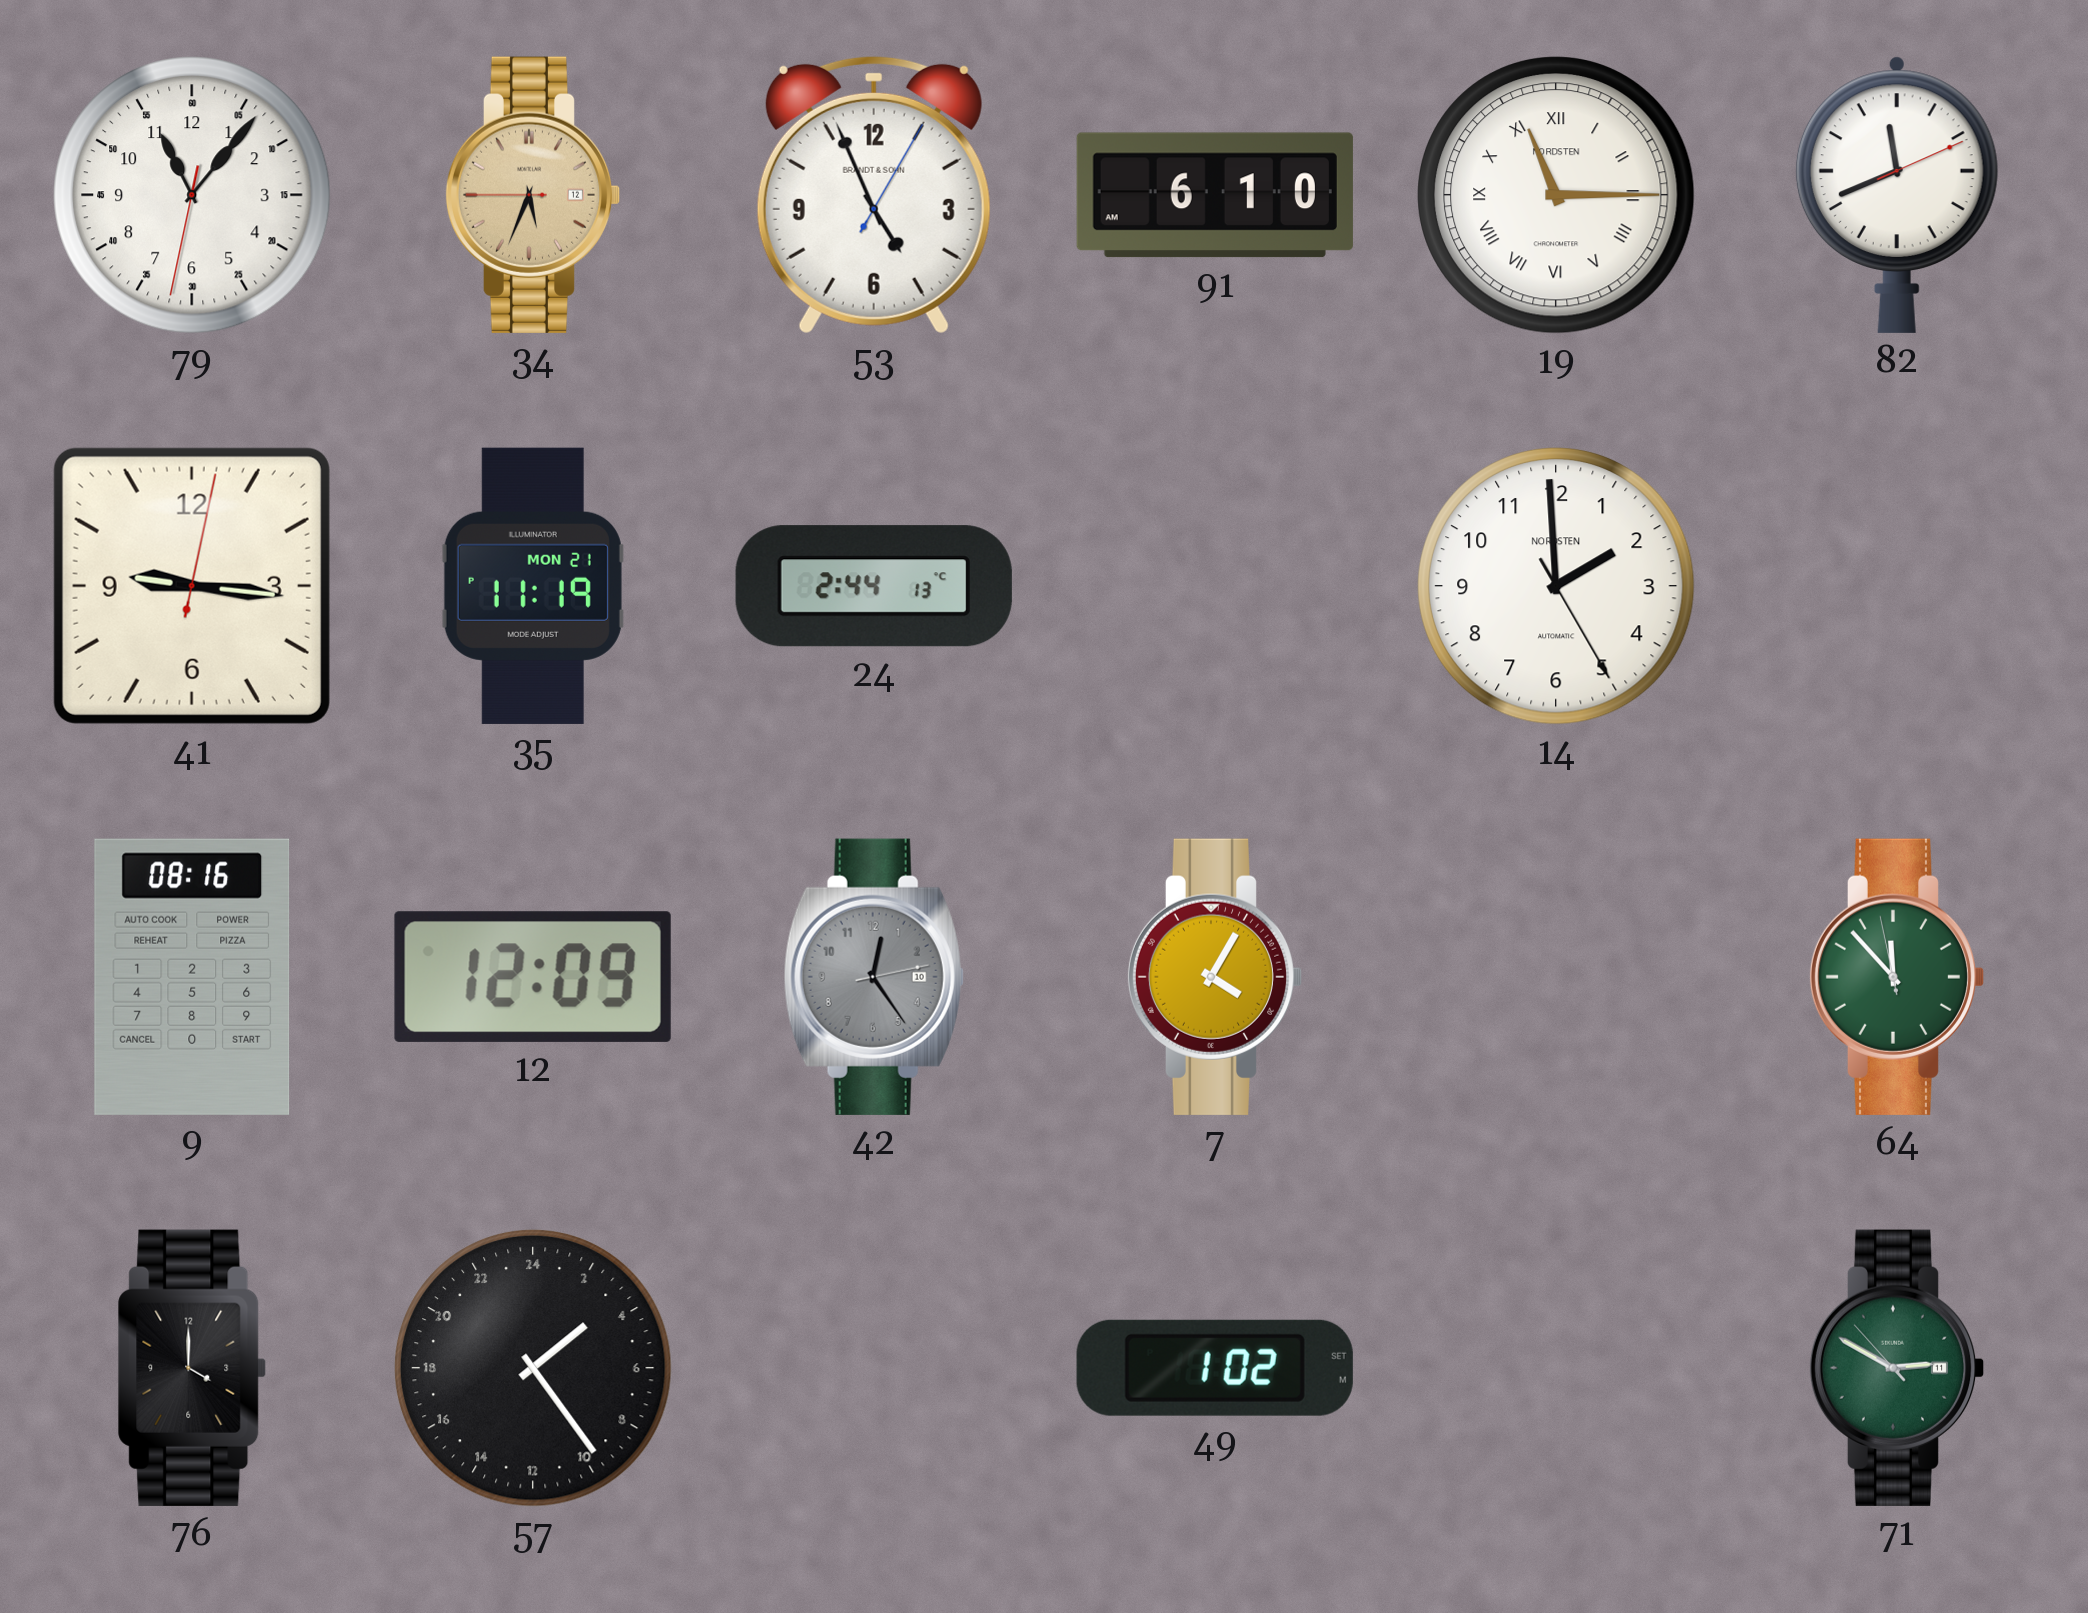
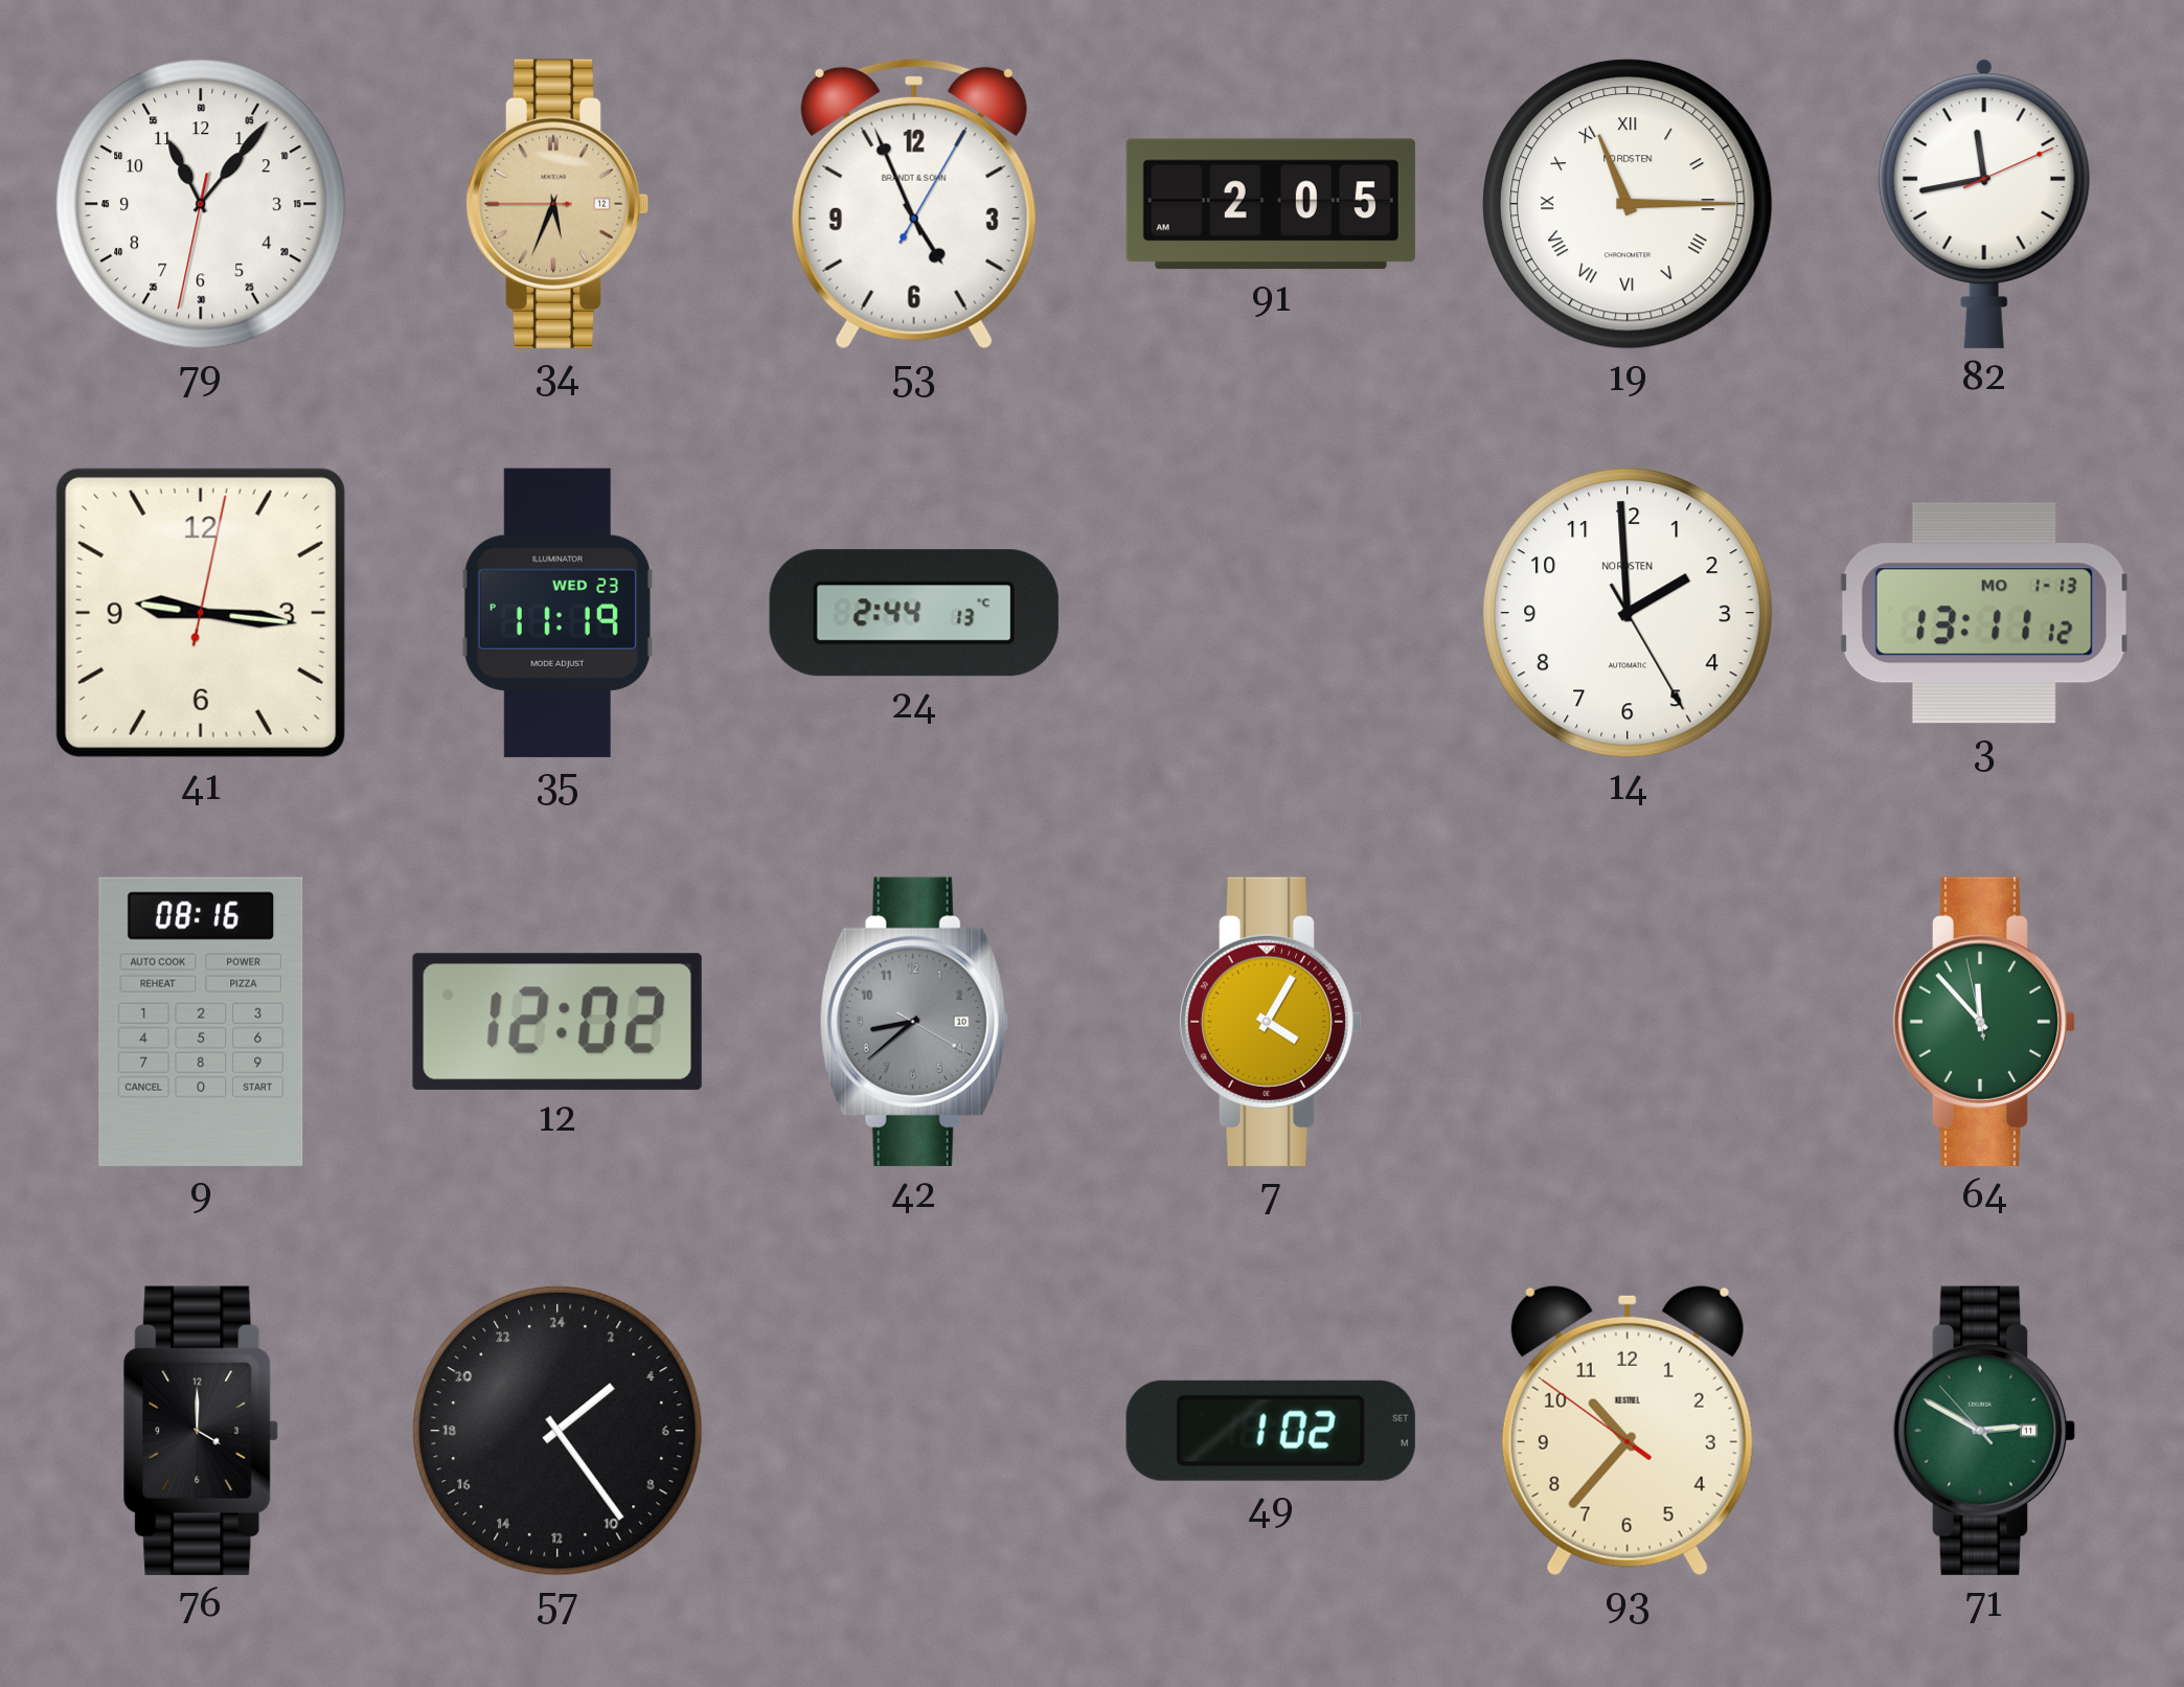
91: 6:10 -> 2:05 (1271, 204)
82: 11:41 -> 11:43 (1984, 204)
35 date: MON 21 -> WED 23 (558, 613)
3: none -> 13:11 (1984, 613)
12: 12:09 -> 12:02 (558, 1022)
42: 12:24 -> 8:38 (914, 1022)
93: none -> 10:36 (1628, 1431)
